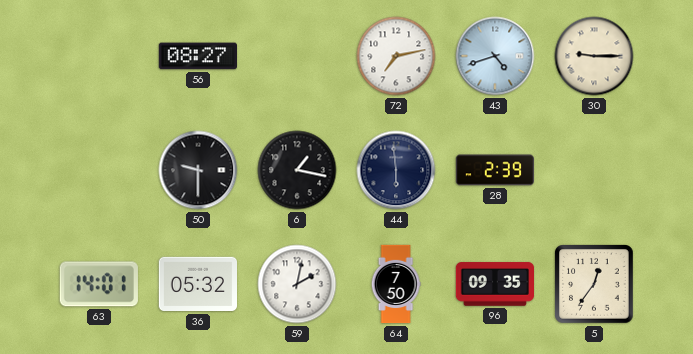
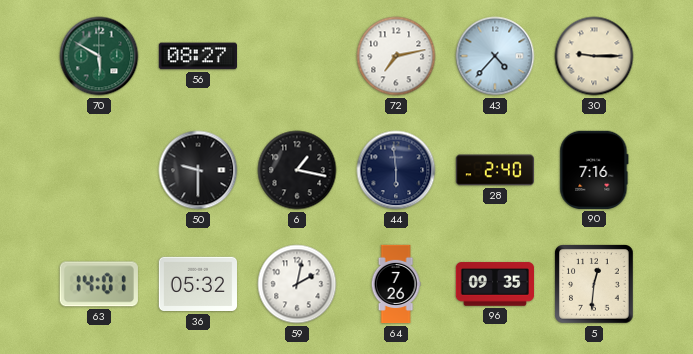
70: none -> 5:50 (99, 56)
43: 4:42 -> 4:37 (495, 56)
28: 2:39 -> 2:40 (494, 170)
90: none -> 7:16 (594, 170)
64: 7:50 -> 7:26 (396, 284)
5: 12:36 -> 12:31 (594, 284)
